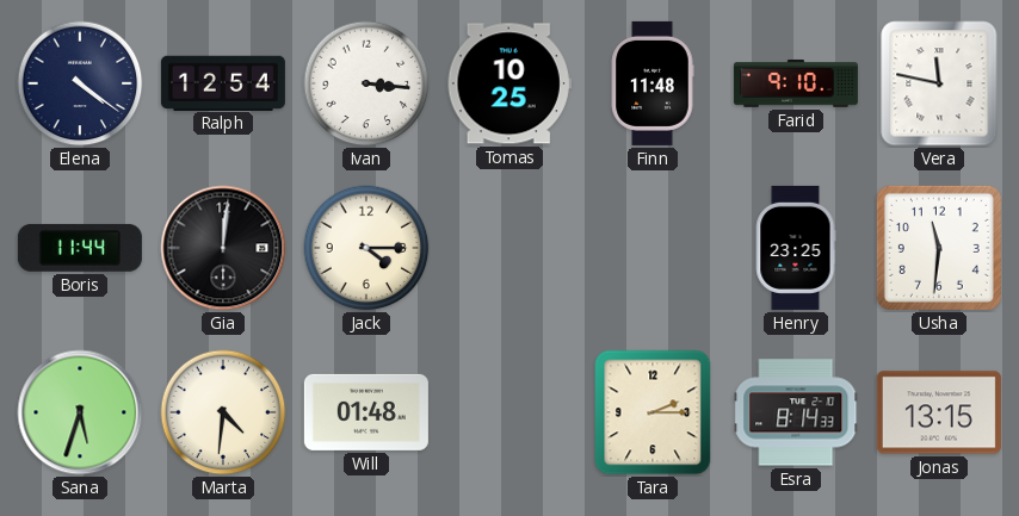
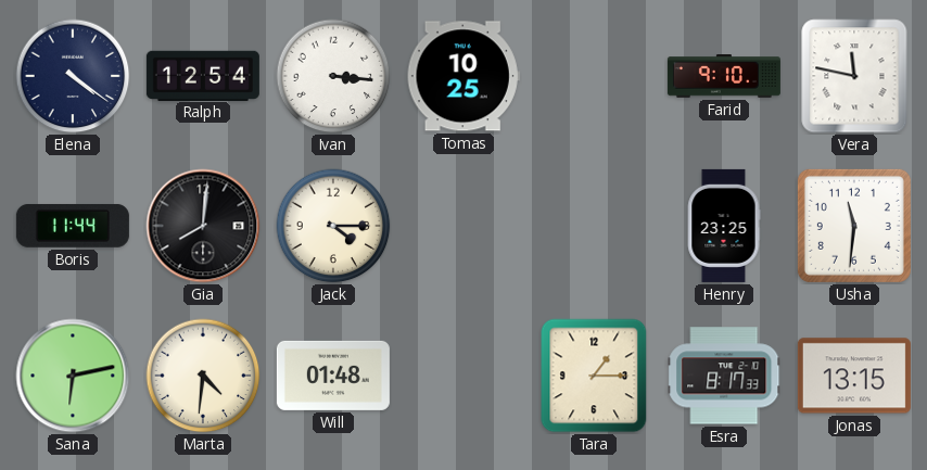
Finn: 11:48 -> none (653, 83)
Gia: 12:01 -> 8:01 (203, 226)
Sana: 5:33 -> 6:13 (73, 376)
Tara: 2:15 -> 1:15 (594, 376)
Esra: 8:14 -> 8:17 (724, 376)
